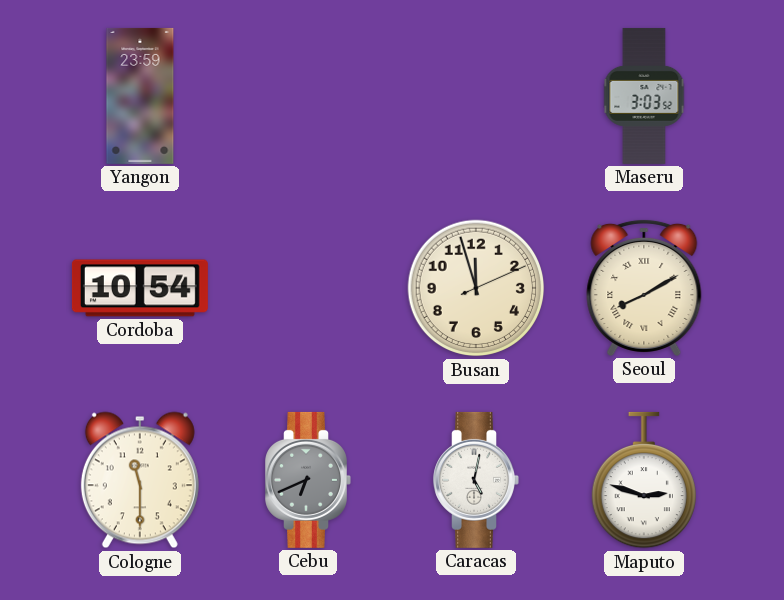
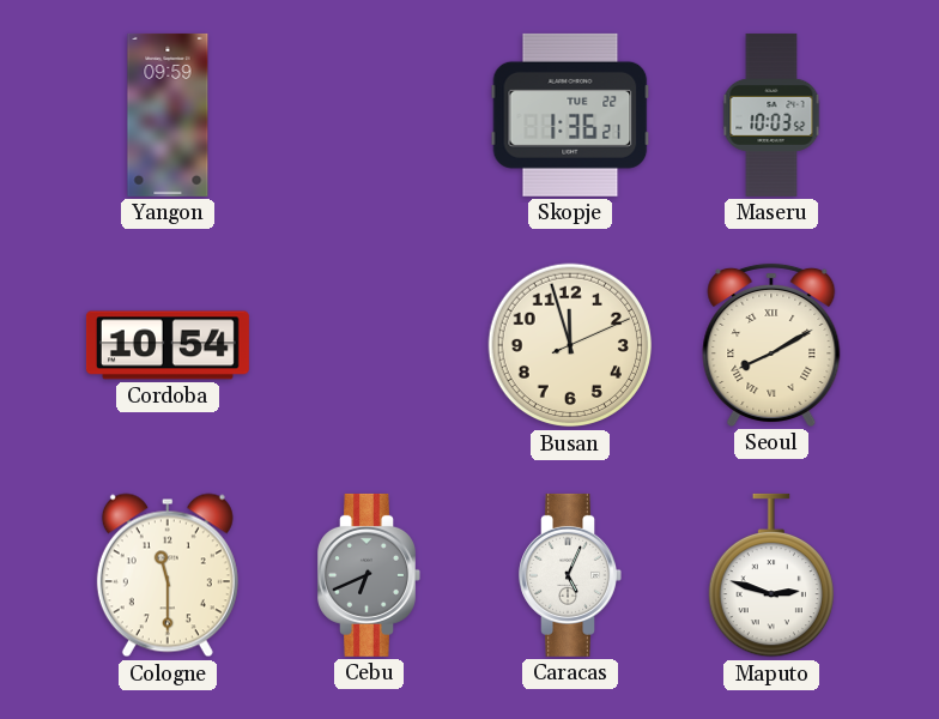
Yangon: 23:59 -> 09:59 (168, 115)
Skopje: none -> 1:36 (570, 115)
Maseru: 3:03 -> 10:03 (771, 115)
Caracas: 5:02 -> 5:04 (570, 575)
